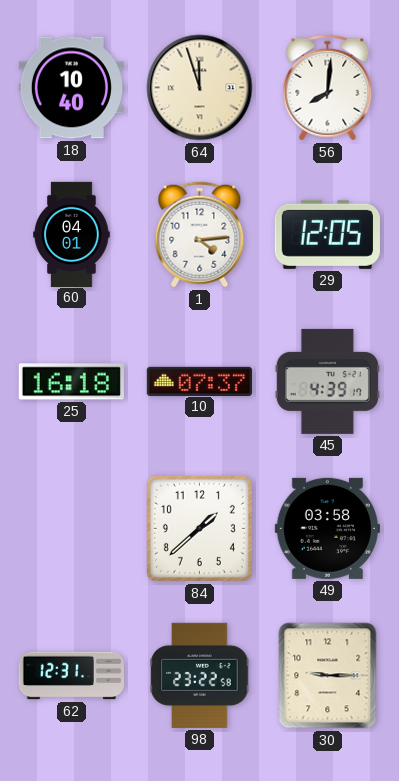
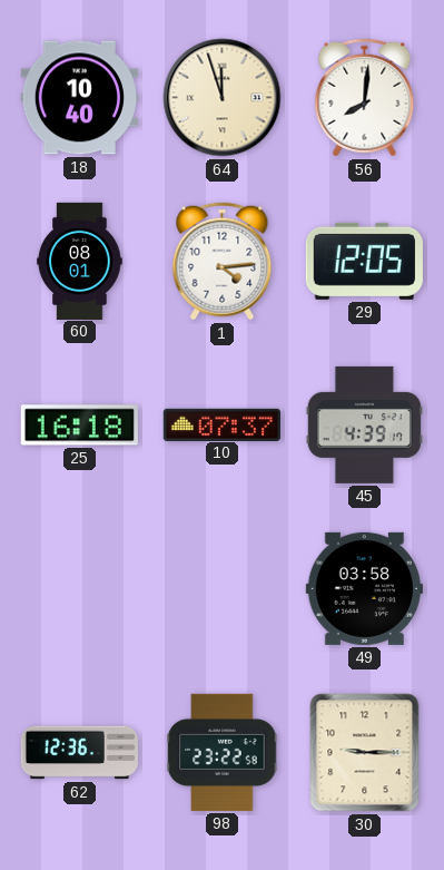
60: 04:01 -> 08:01 (80, 261)
84: 1:38 -> none (199, 528)
62: 12:31 -> 12:36 (79, 753)
